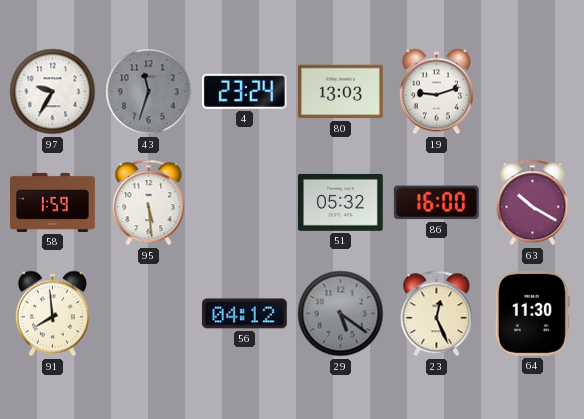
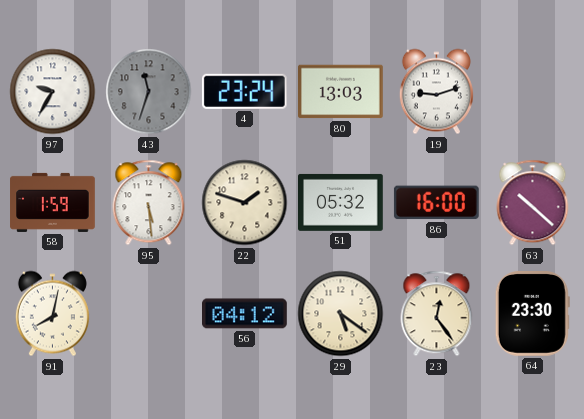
22: none -> 1:48 (245, 203)
63: 10:20 -> 10:22 (533, 203)
91: 7:59 -> 8:02 (52, 314)
29 dial: grey -> cream (341, 314)
23: 12:26 -> 12:24 (437, 314)
64: 11:30 -> 23:30 (532, 314)
